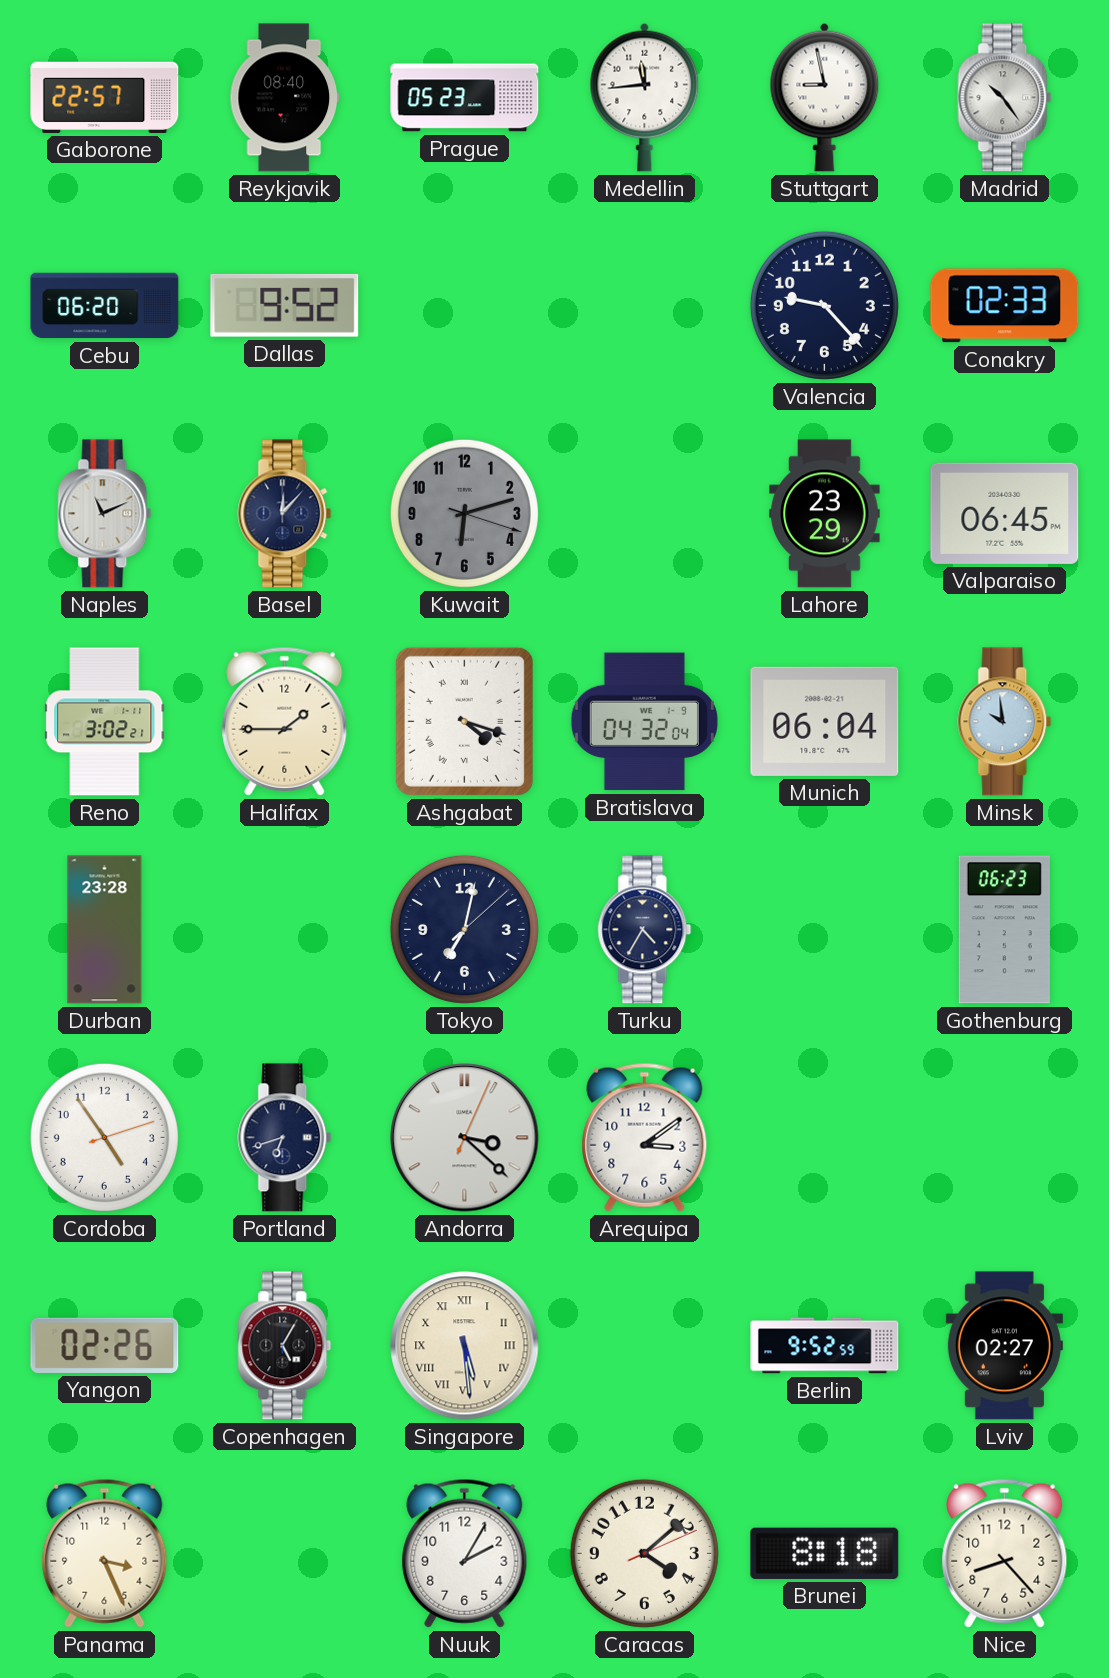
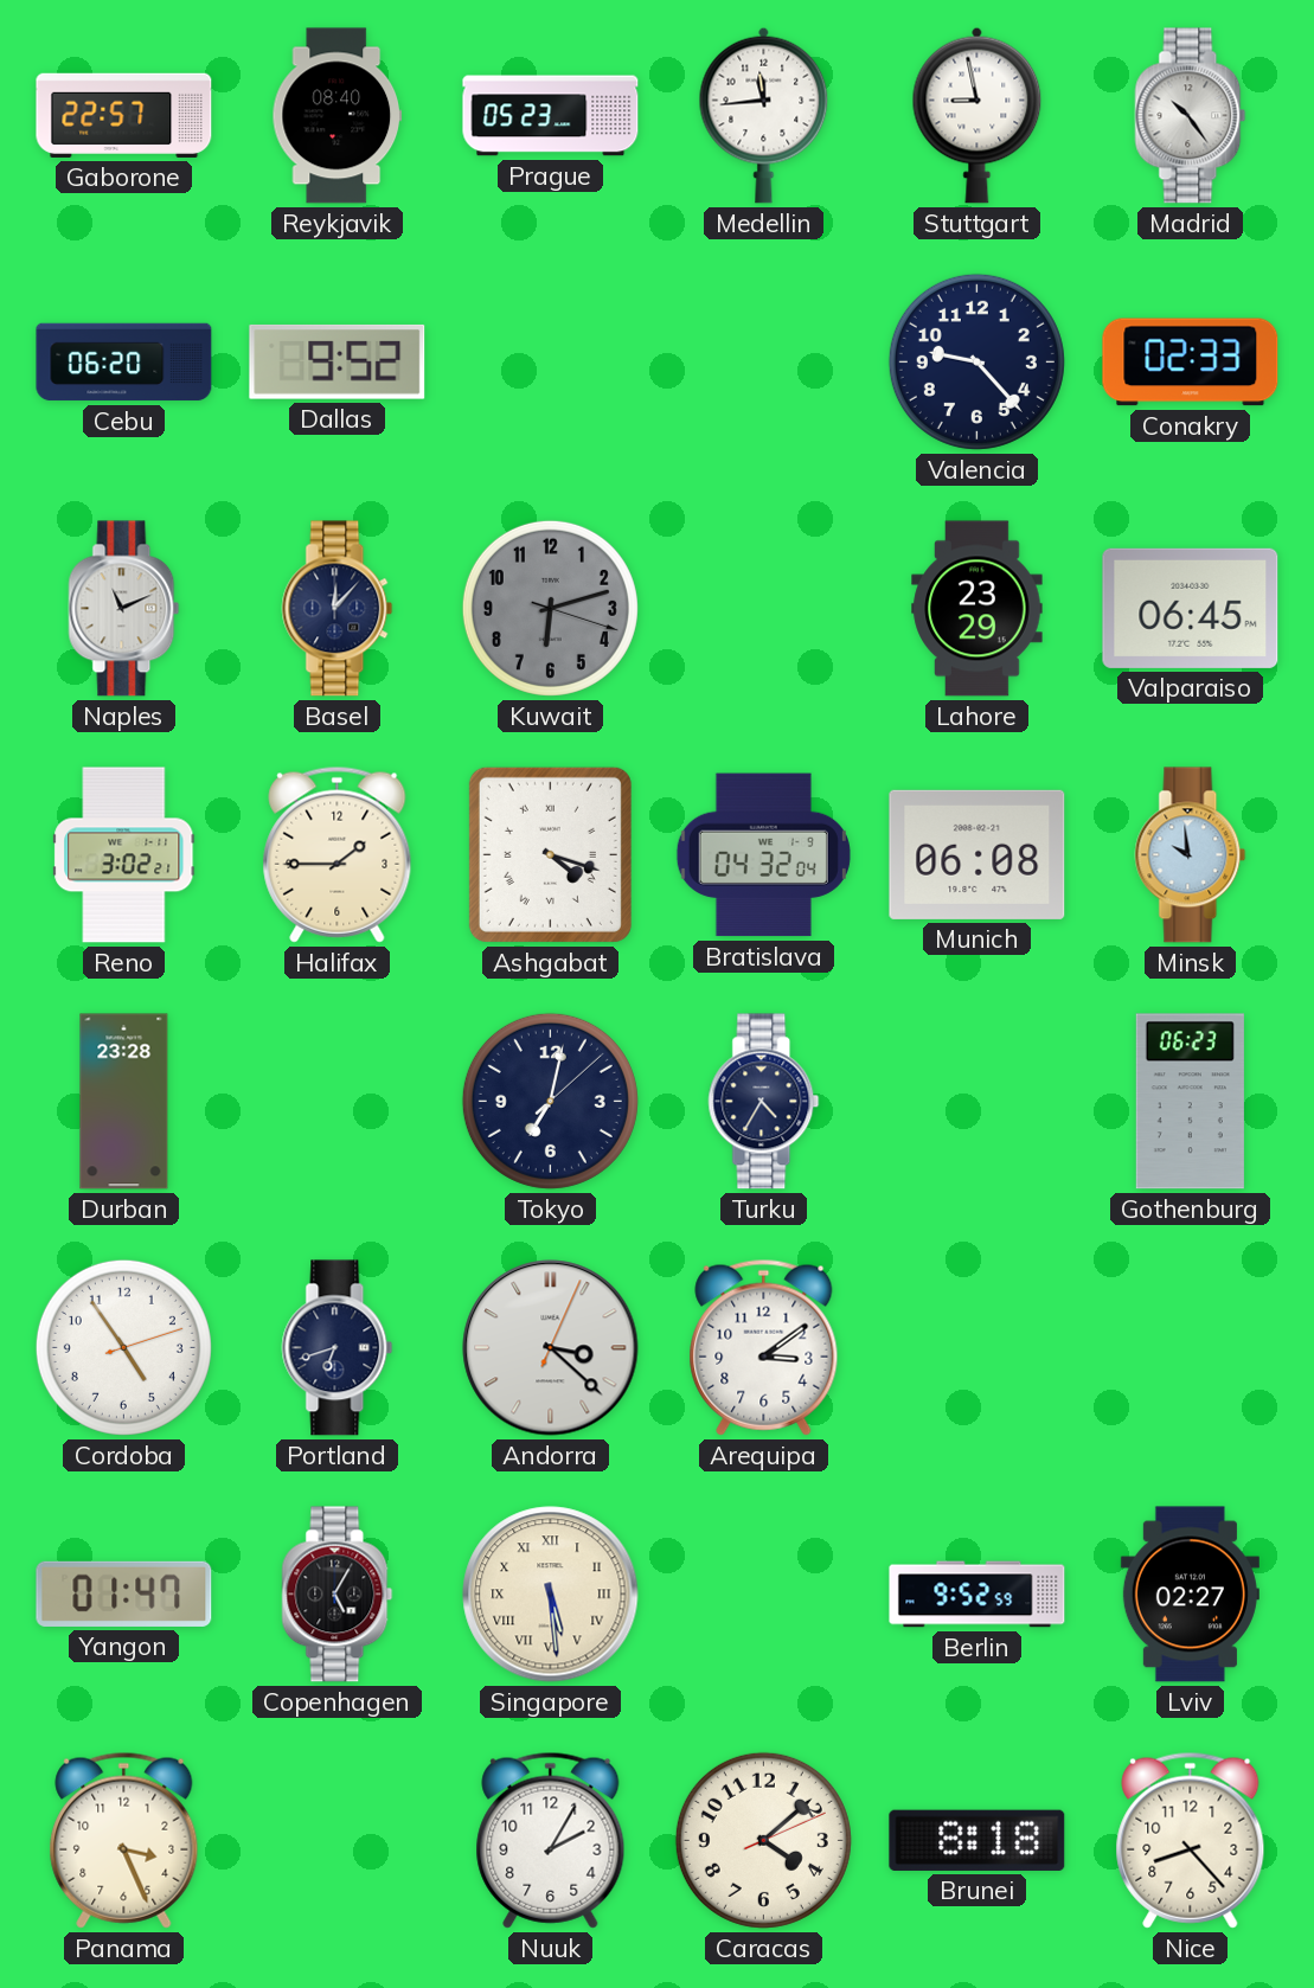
Munich: 06:04 -> 06:08 (978, 854)
Yangon: 02:26 -> 01:47 (124, 1593)
